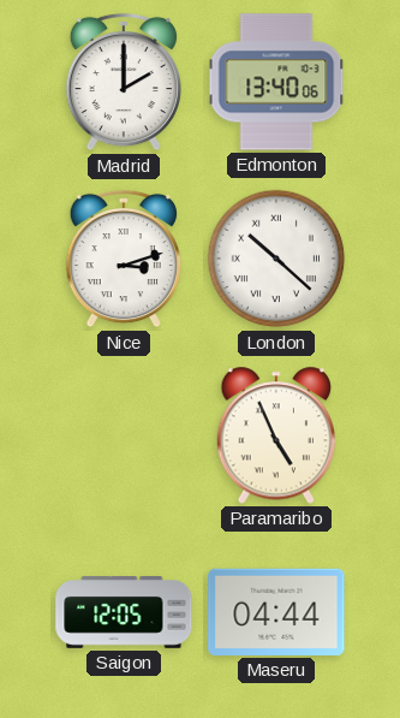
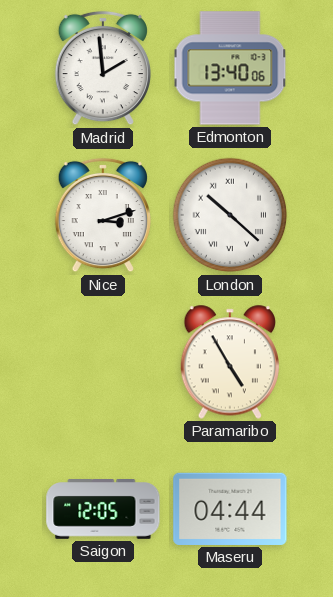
Madrid: 2:00 -> 1:59 (103, 68)
Paramaribo: 4:56 -> 4:55 (229, 362)
